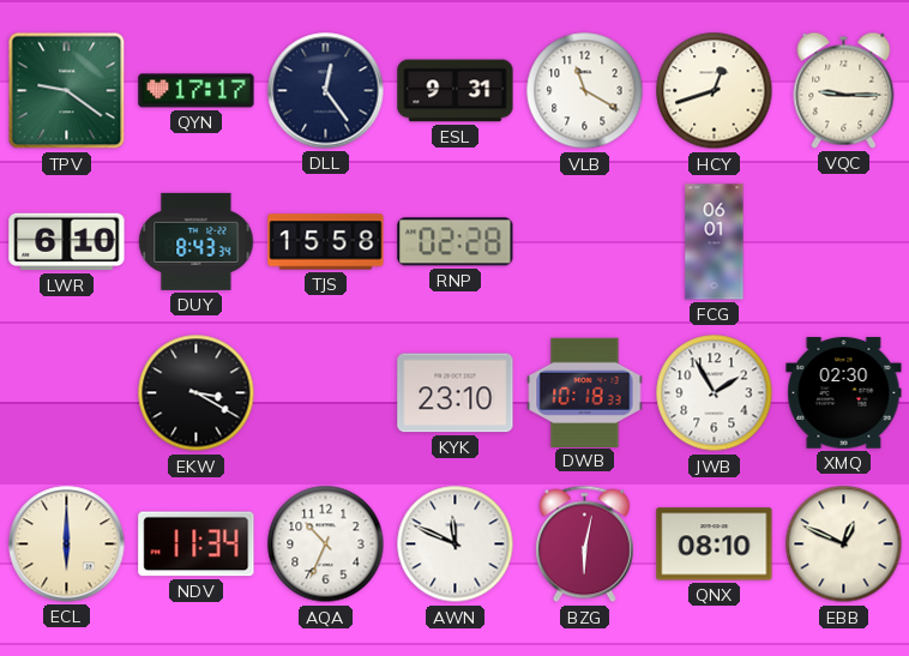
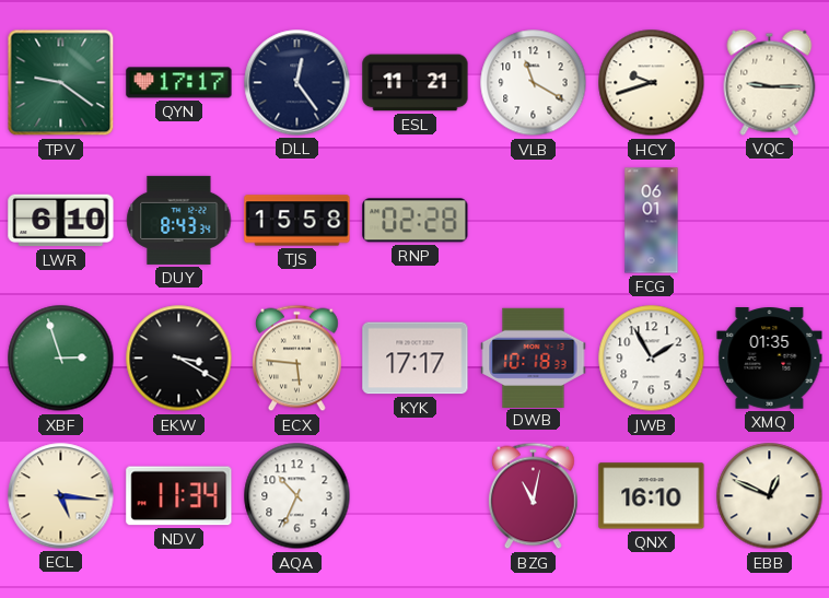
ESL: 9:31 -> 11:21 (416, 83)
HCY: 12:42 -> 9:42 (652, 83)
XBF: none -> 2:57 (61, 359)
ECX: none -> 5:46 (297, 359)
KYK: 23:10 -> 17:17 (416, 359)
XMQ: 02:30 -> 01:35 (770, 359)
ECL: 6:00 -> 5:16 (61, 496)
AWN: 11:49 -> none (456, 544)
BZG: 6:02 -> 11:02 (534, 496)
QNX: 08:10 -> 16:10 (652, 496)
